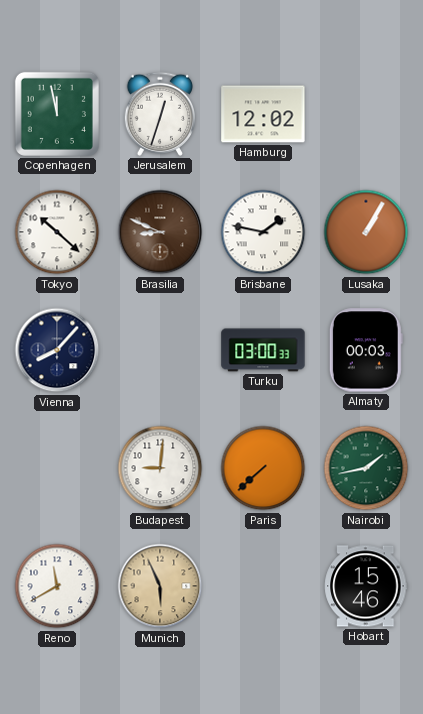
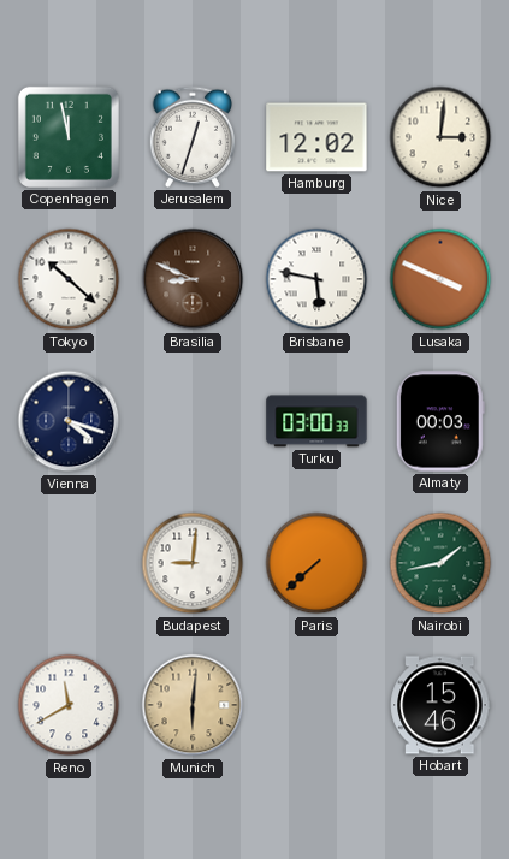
Nice: none -> 3:01 (440, 137)
Brisbane: 1:47 -> 5:47 (316, 279)
Lusaka: 1:05 -> 3:49 (440, 279)
Vienna: 8:07 -> 4:18 (69, 421)
Munich: 5:56 -> 6:01 (193, 705)
